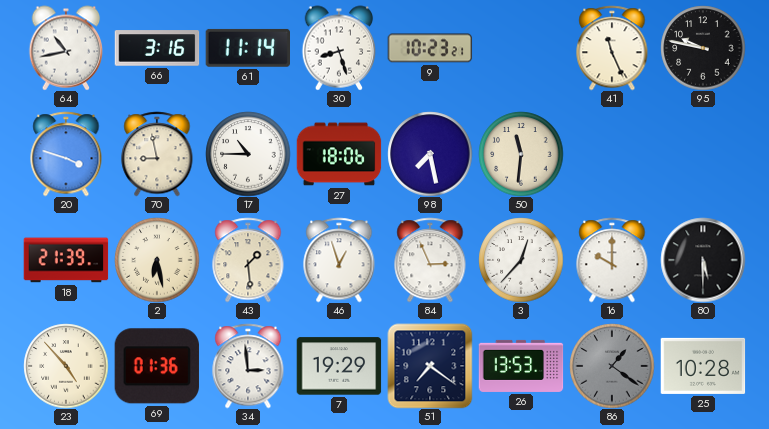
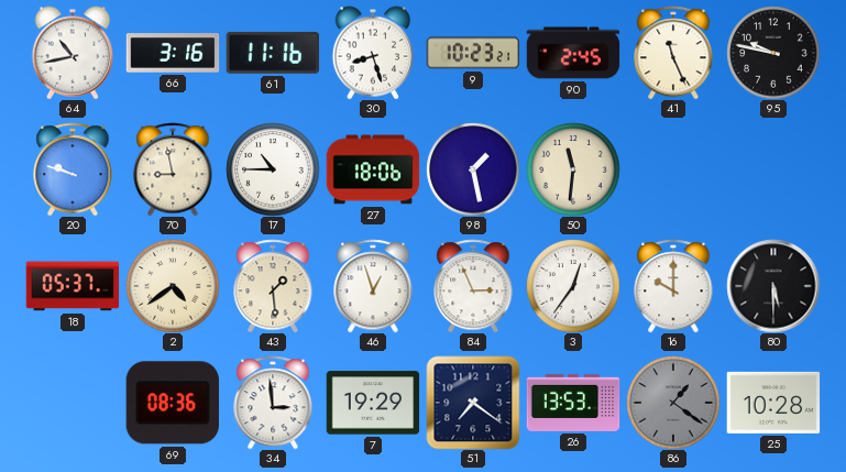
61: 11:14 -> 11:16 (272, 53)
90: none -> 2:45 (573, 53)
20: 3:48 -> 9:48 (73, 169)
98: 7:28 -> 1:28 (473, 169)
18: 21:39 -> 05:37 (73, 286)
2: 6:28 -> 4:39 (173, 286)
3: 12:37 -> 12:36 (573, 286)
23: 4:53 -> none (66, 366)
69: 01:36 -> 08:36 (173, 403)
